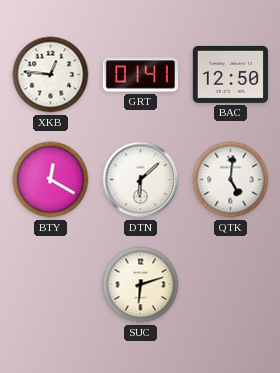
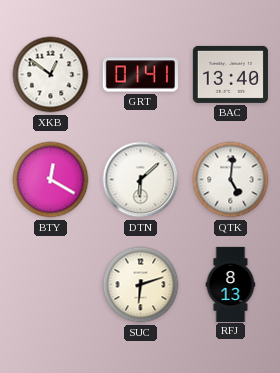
XKB: 12:46 -> 12:51 (51, 75)
BAC: 12:50 -> 13:40 (230, 74)
RFJ: none -> 8:13 (231, 284)
